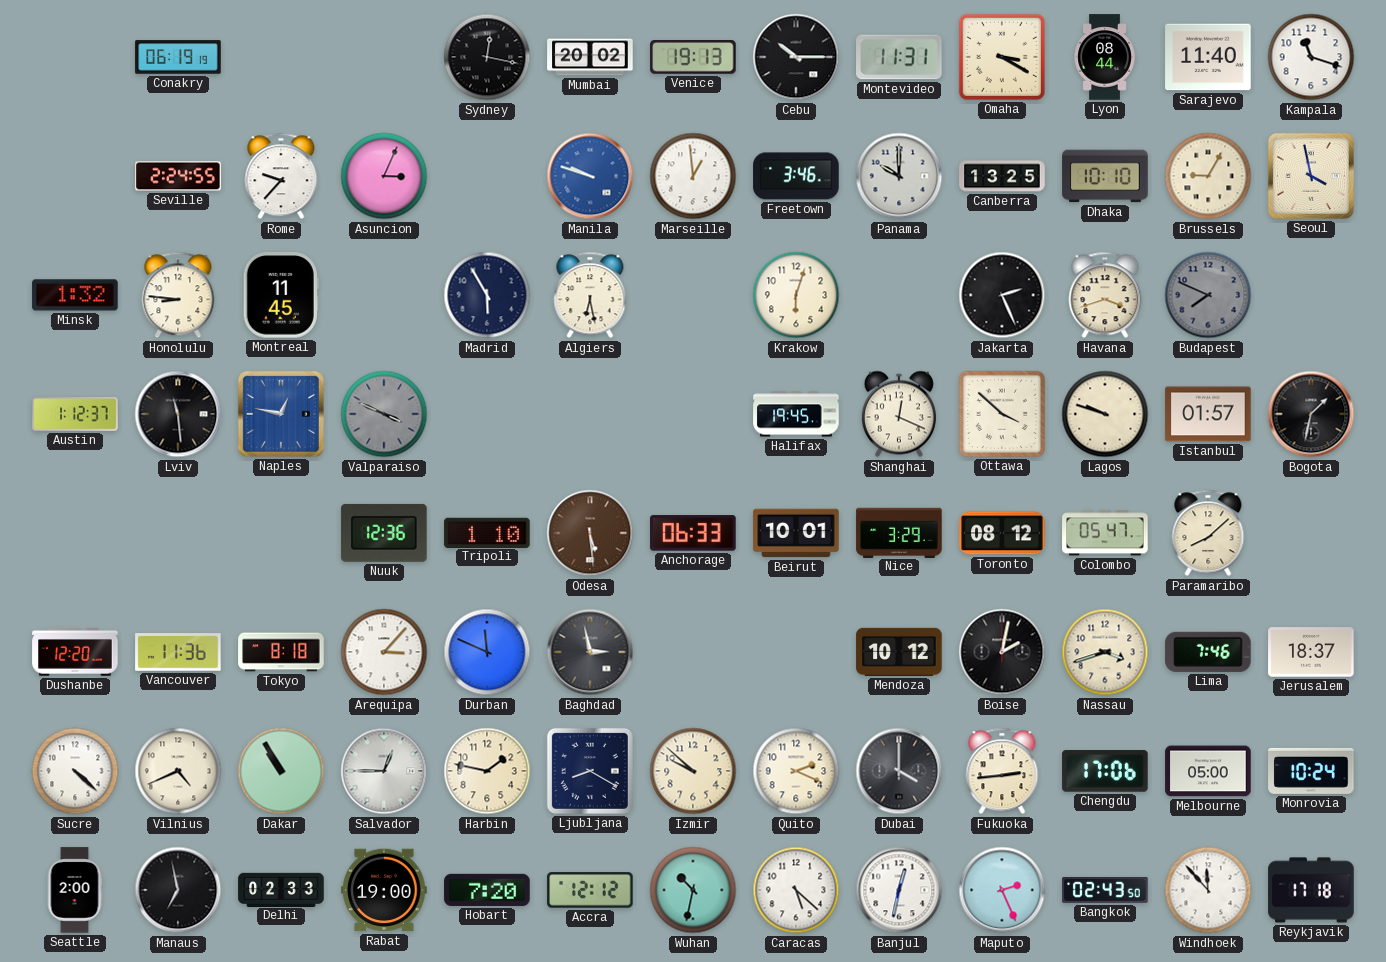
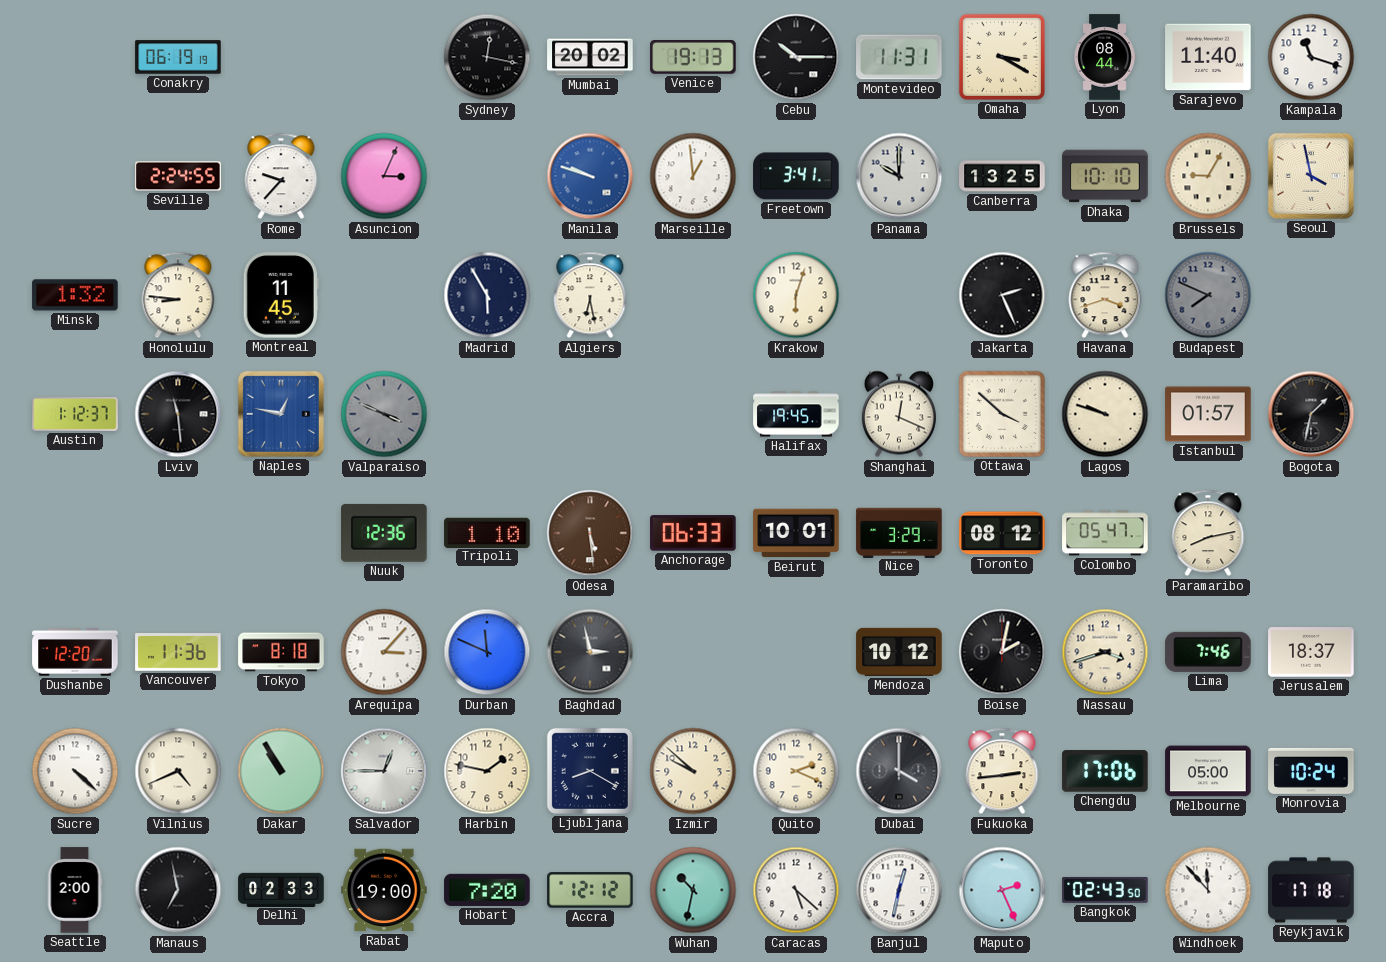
Freetown: 3:46 -> 3:41 (796, 176)
Paramaribo: 8:08 -> 8:13 (1208, 533)
